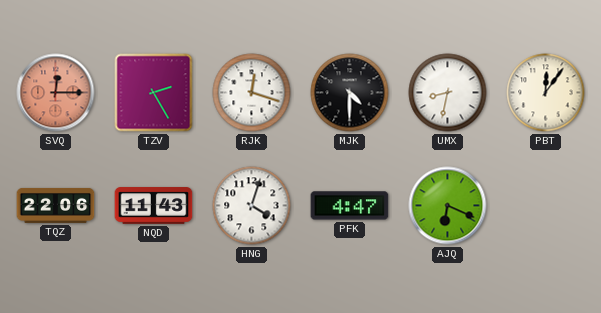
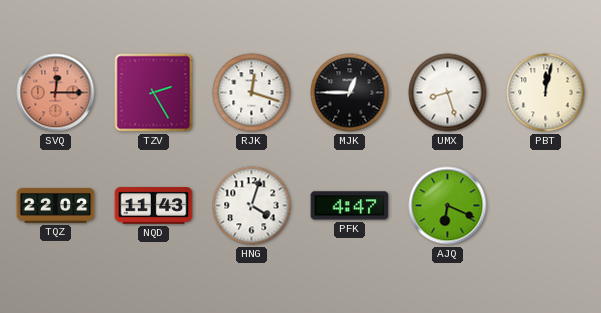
MJK: 4:30 -> 12:45 (350, 93)
UMX: 8:32 -> 8:27 (448, 93)
PBT: 12:06 -> 12:02 (546, 93)
TQZ: 22:06 -> 22:02 (56, 205)
